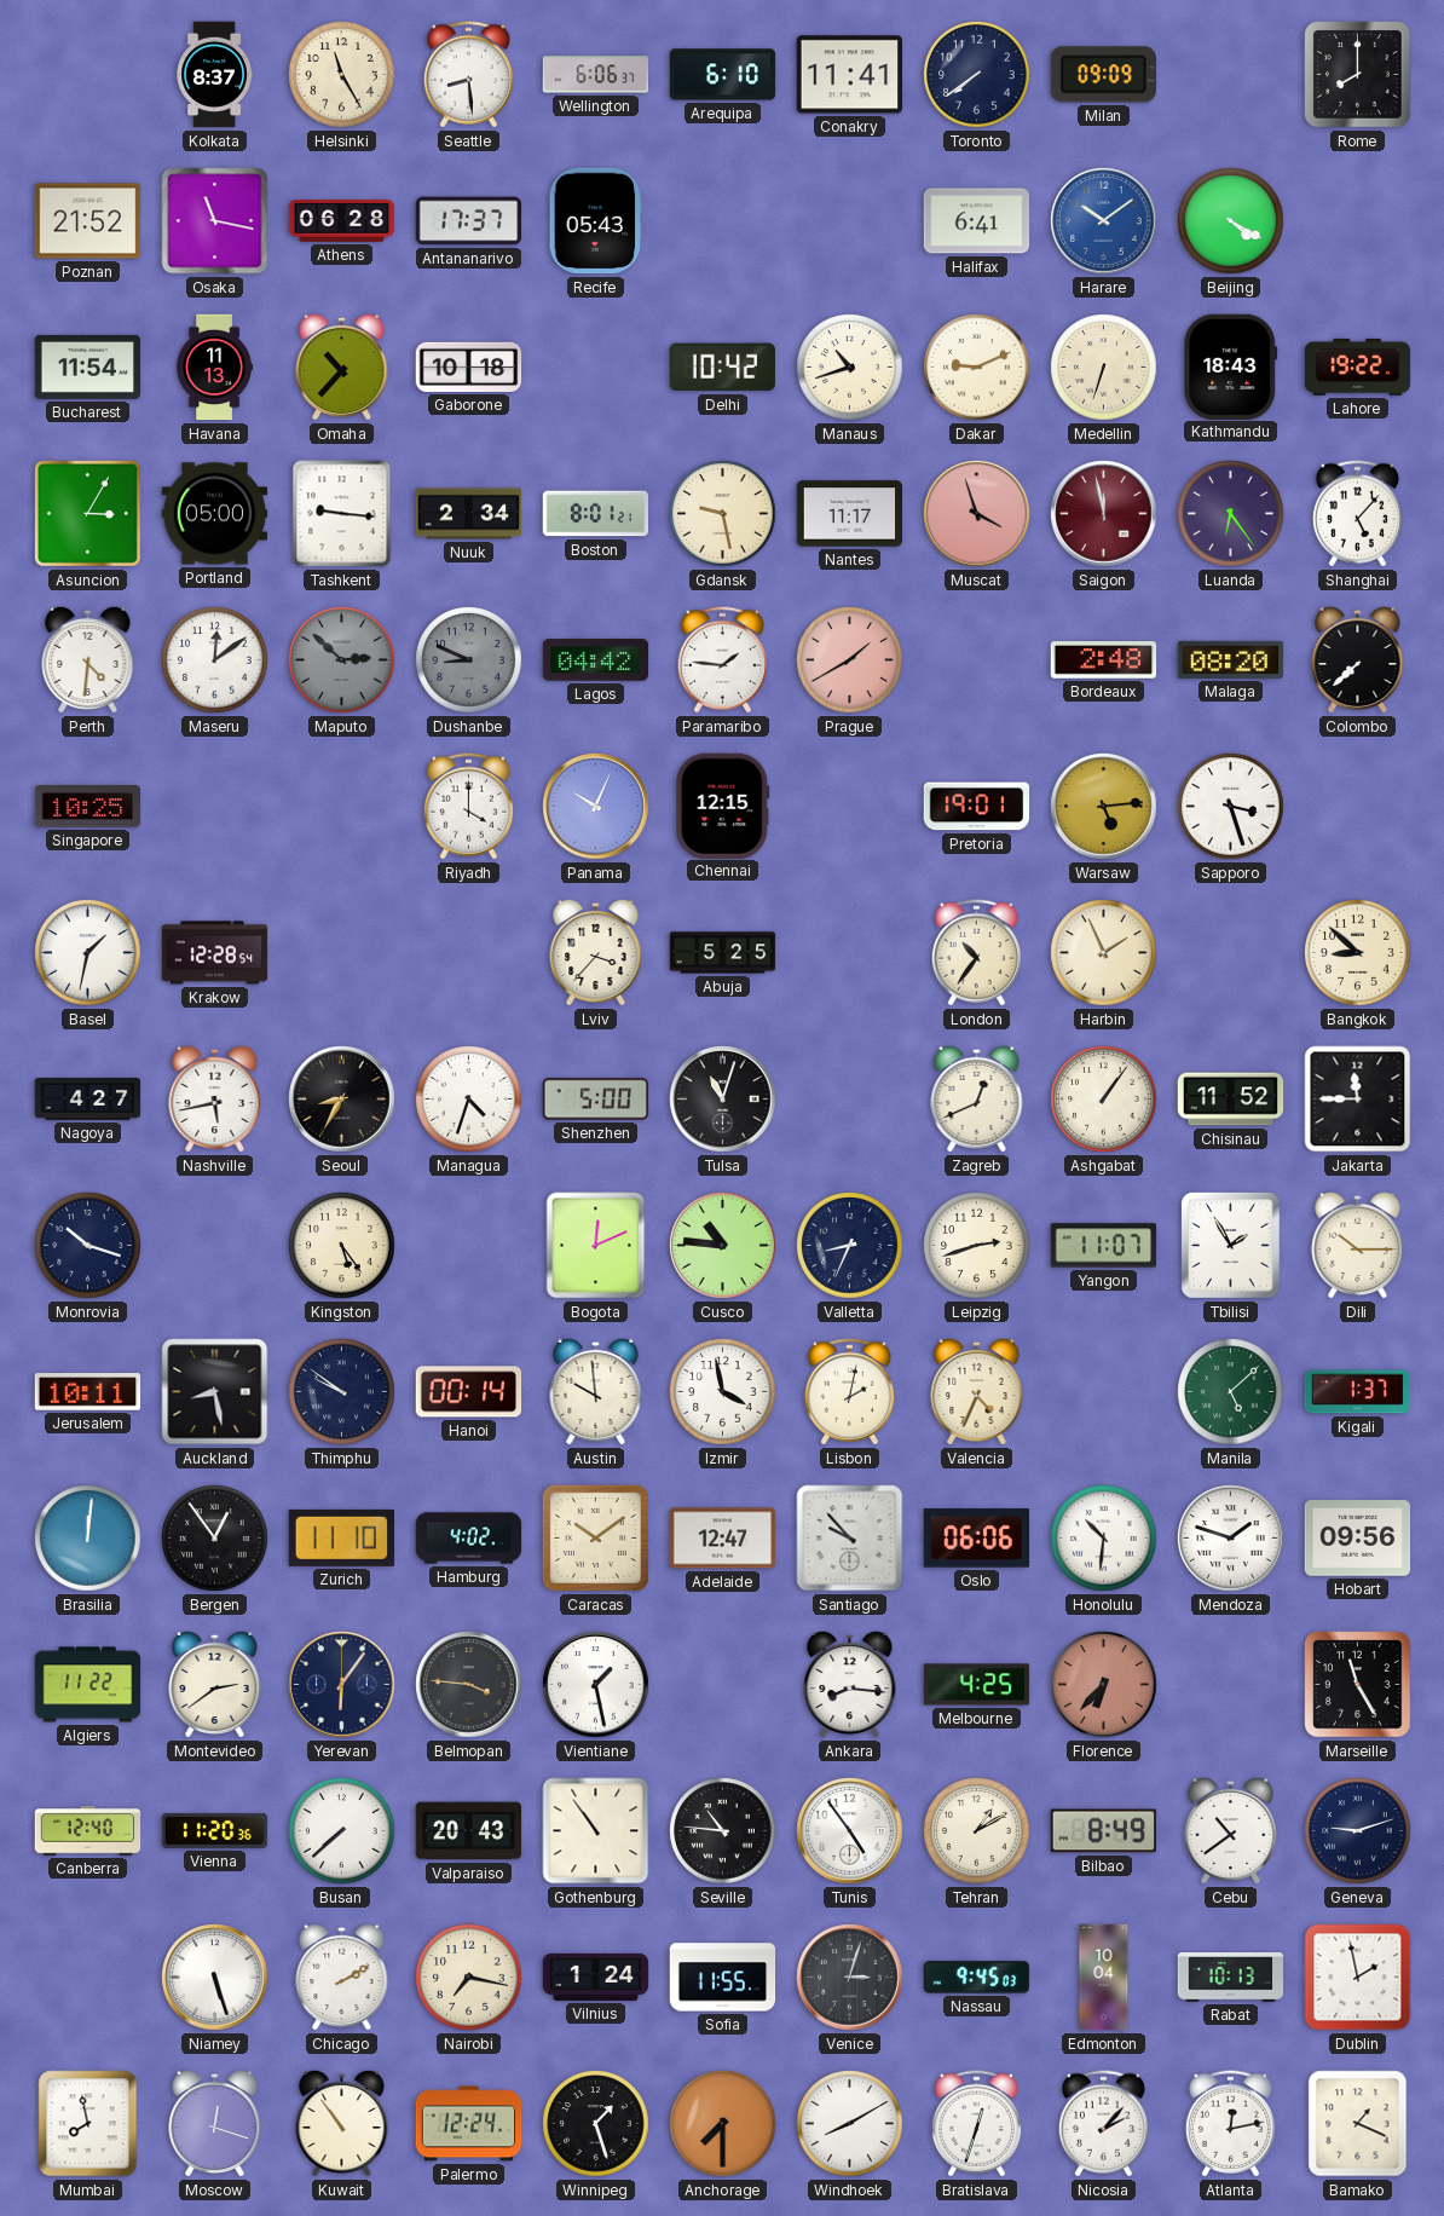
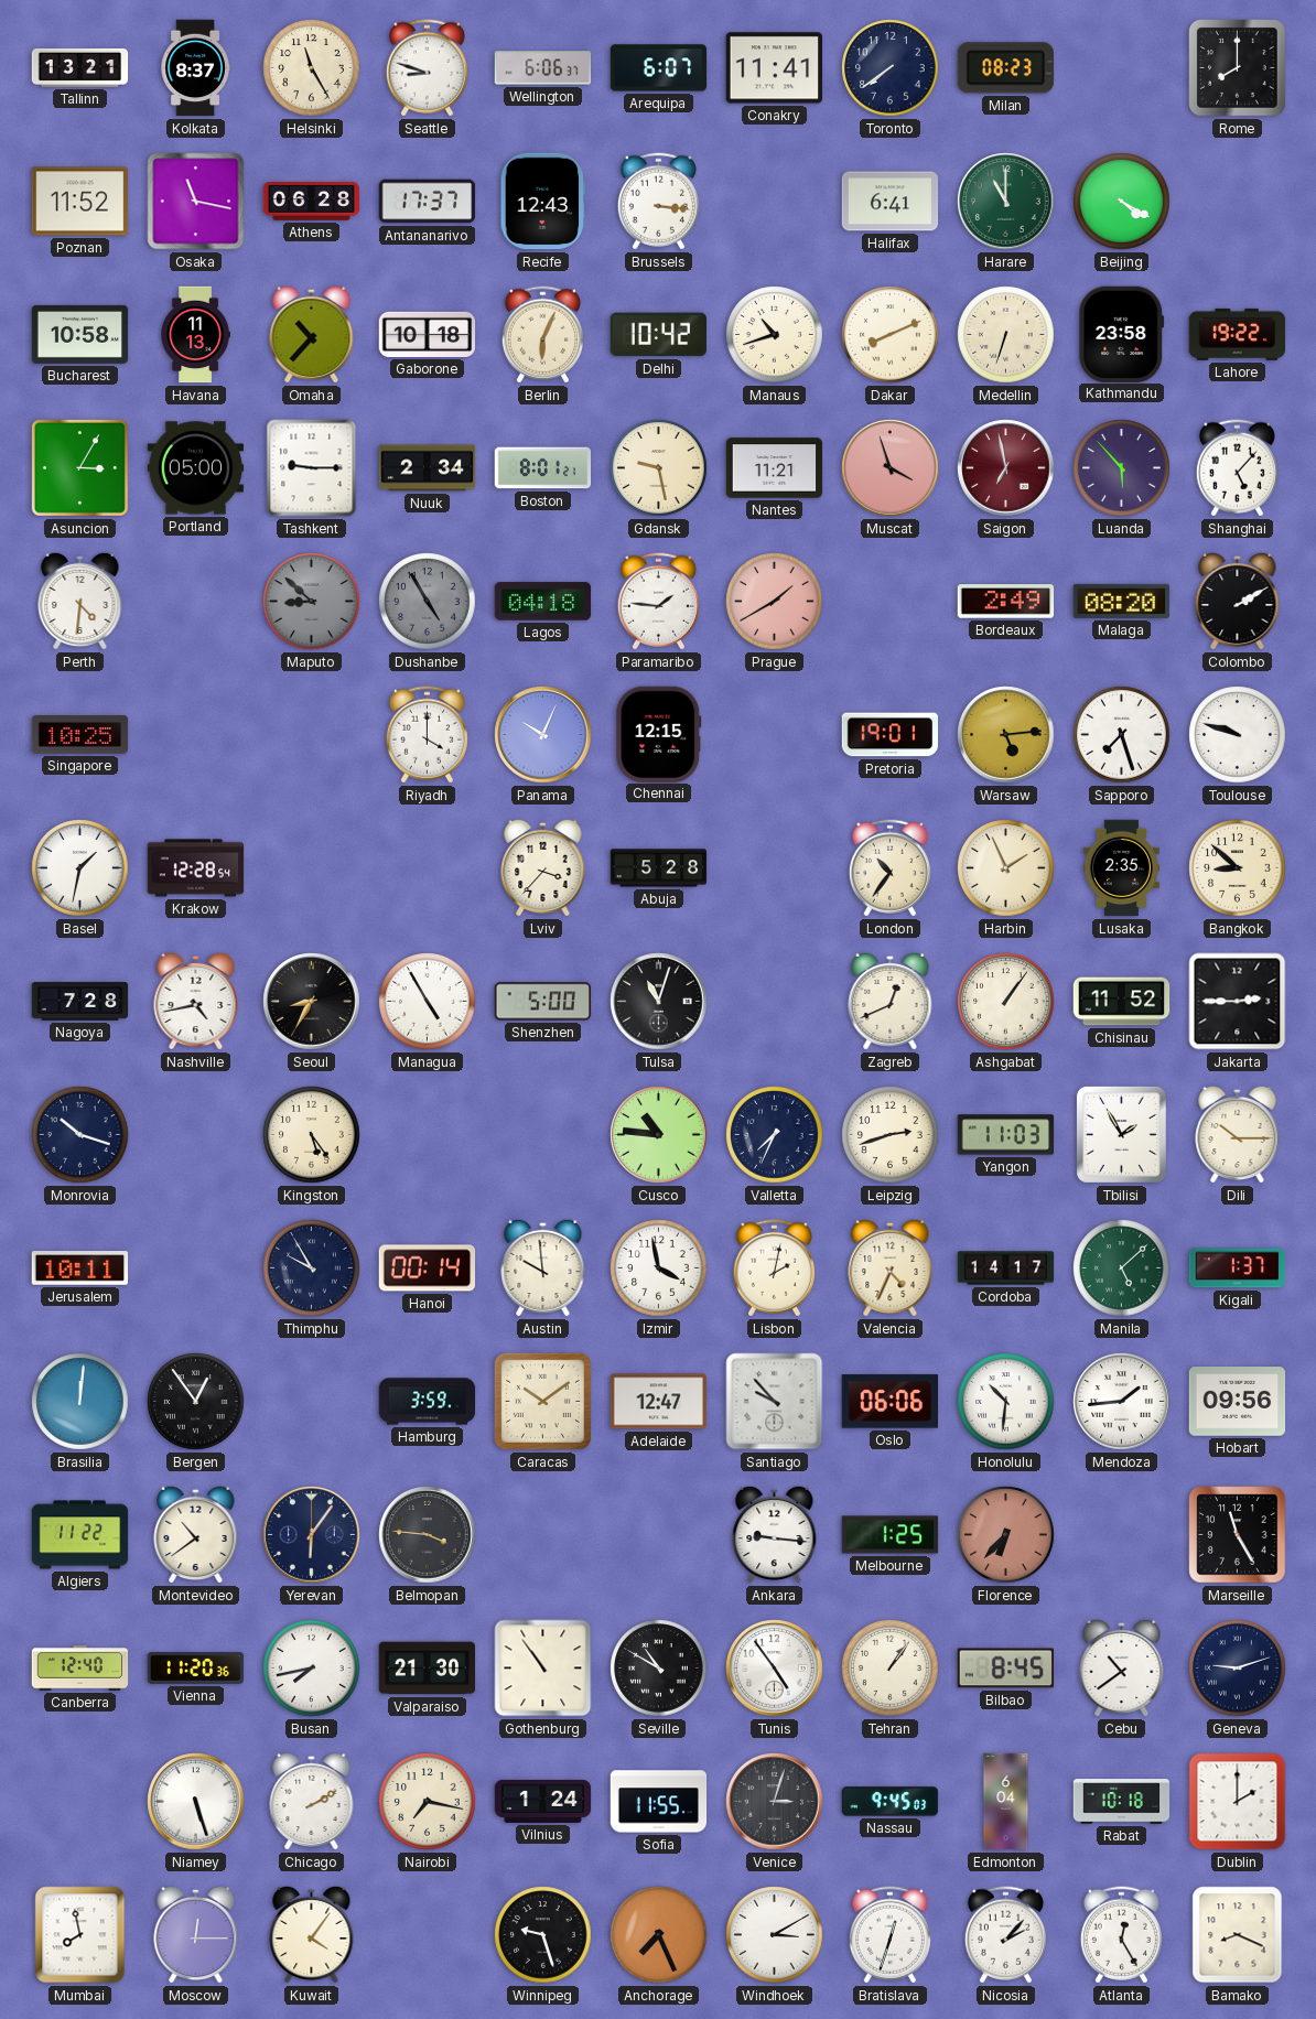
Tallinn: none -> 13:21 (80, 67)
Seattle: 8:29 -> 8:48 (427, 68)
Arequipa: 6:10 -> 6:07 (659, 68)
Milan: 09:09 -> 08:23 (1005, 68)
Poznan: 21:52 -> 11:52 (80, 202)
Recife: 05:43 -> 12:43 (543, 202)
Brussels: none -> 3:16 (658, 202)
Harare: 10:09 -> 11:00 (1006, 202)
Harare dial: blue -> green (1006, 202)
Bucharest: 11:54 -> 10:58 (80, 334)
Berlin: none -> 6:04 (542, 335)
Dakar: 9:11 -> 8:11 (891, 335)
Kathmandu: 18:43 -> 23:58 (1122, 334)
Tashkent: 9:16 -> 9:15 (312, 468)
Nantes: 11:17 -> 11:21 (775, 468)
Saigon: 11:58 -> 6:58 (1006, 468)
Luanda: 6:24 -> 5:53 (1122, 468)
Maseru: 12:09 -> none (215, 660)
Maputo: 2:52 -> 8:52 (312, 602)
Dushanbe: 8:49 -> 4:55 (428, 602)
Lagos: 04:42 -> 04:18 (543, 602)
Bordeaux: 2:48 -> 2:49 (1006, 602)
Colombo: 7:38 -> 2:10 (1238, 601)
Sapporo: 3:27 -> 7:27 (1122, 735)
Toulouse: none -> 9:48 (1238, 735)
Abuja: 5:25 -> 5:28 (659, 868)
Lusaka: none -> 2:35 (1121, 868)
Nagoya: 4:27 -> 7:28 (80, 1002)
Nashville: 5:43 -> 4:43 (196, 1001)
Managua: 4:33 -> 4:55 (428, 1002)
Jakarta: 11:45 -> 2:45 (1238, 1002)
Bogota: 12:11 -> none (596, 1246)
Valletta: 8:34 -> 7:34 (775, 1135)
Yangon: 11:07 -> 11:03 (1006, 1135)
Auckland: 8:28 -> none (215, 1392)
Thimphu: 9:51 -> 9:55 (312, 1268)
Cordoba: none -> 14:17 (1006, 1268)
Zurich: 11:10 -> none (341, 1537)
Hamburg: 4:02 -> 3:59 (428, 1402)
Mendoza: 1:48 -> 1:44 (1122, 1402)
Montevideo: 2:39 -> 10:39 (196, 1534)
Vientiane: 1:28 -> none (596, 1685)
Ankara: 8:16 -> 9:16 (775, 1534)
Melbourne: 4:25 -> 1:25 (891, 1535)
Busan: 7:38 -> 7:43 (312, 1669)
Valparaiso: 20:43 -> 21:30 (428, 1669)
Seville: 10:46 -> 10:50 (659, 1669)
Tehran: 1:10 -> 1:06 (891, 1669)
Bilbao: 8:49 -> 8:45 (1006, 1669)
Edmonton: 10:04 -> 6:04 (1006, 1802)
Rabat: 10:13 -> 10:18 (1122, 1802)
Dublin: 1:58 -> 2:00 (1238, 1802)
Moscow: 12:18 -> 12:15 (196, 1934)
Kuwait: 10:54 -> 4:06 (312, 1934)
Palermo: 12:24 -> none (469, 2124)
Winnipeg: 1:27 -> 9:27 (543, 1935)
Anchorage: 7:30 -> 7:26 (659, 1935)
Windhoek: 8:10 -> 3:10 (775, 1935)
Atlanta: 12:13 -> 12:25 (1121, 1935)
Bamako: 1:19 -> 8:19 (1238, 1935)
